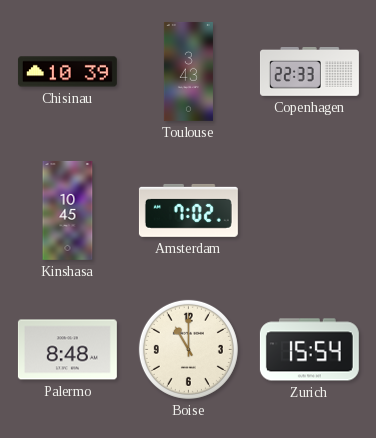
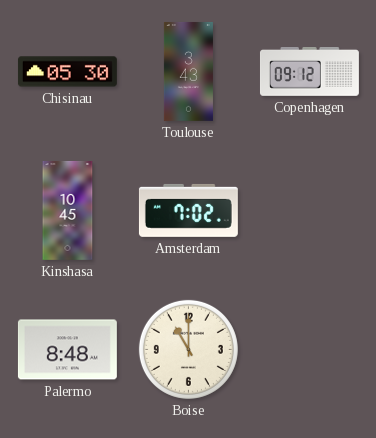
Chisinau: 10:39 -> 05:30 (67, 72)
Copenhagen: 22:33 -> 09:12 (309, 72)
Zurich: 15:54 -> none (309, 350)
